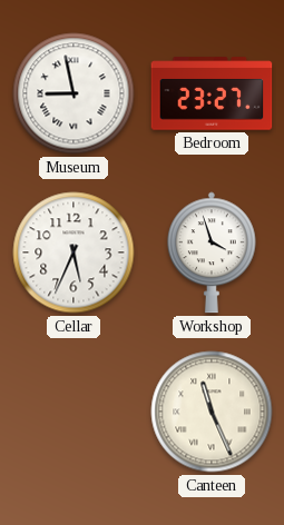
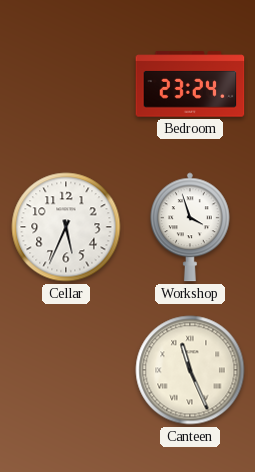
Museum: 8:58 -> none (74, 93)
Bedroom: 23:27 -> 23:24 (190, 84)
